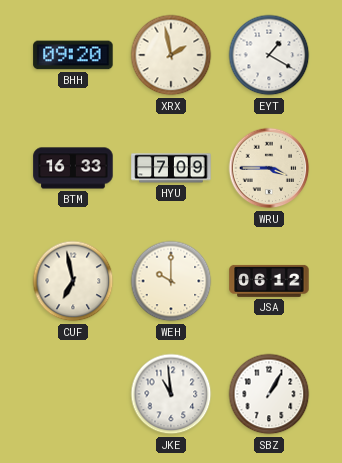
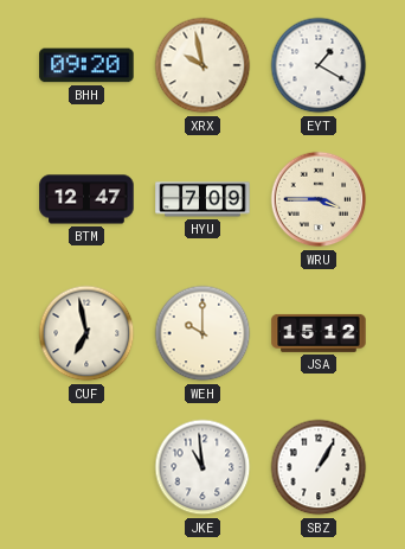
XRX: 1:58 -> 9:58 (202, 65)
BTM: 16:33 -> 12:47 (86, 199)
JSA: 06:12 -> 15:12 (319, 333)
